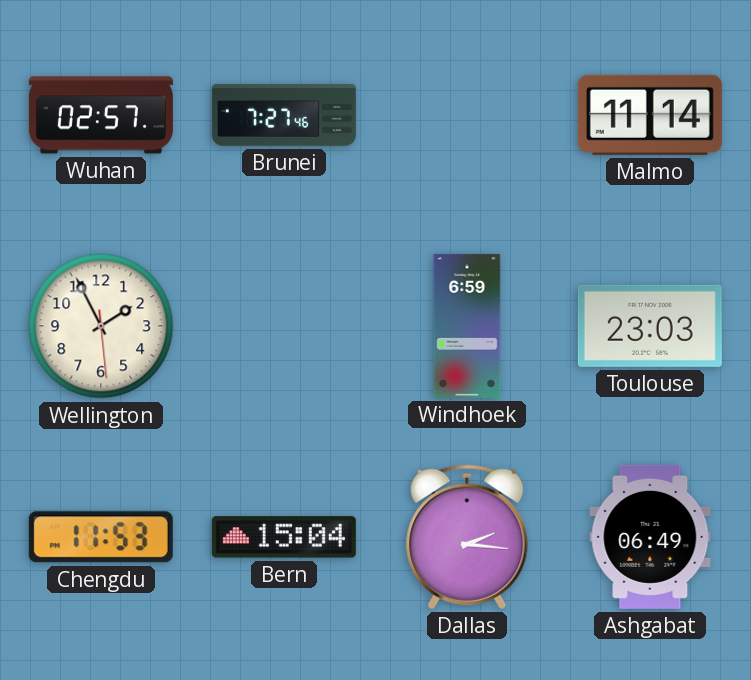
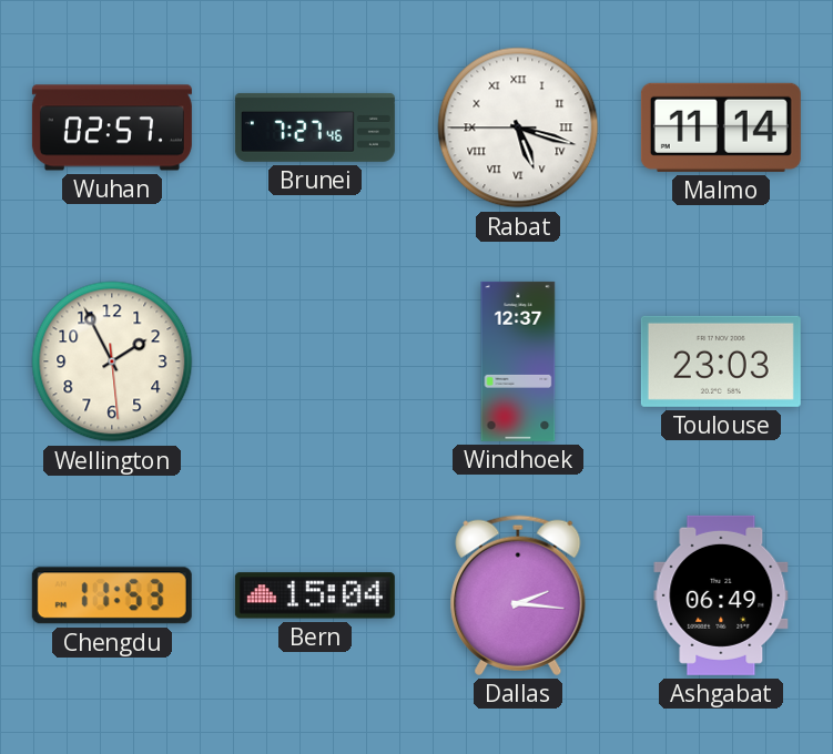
Rabat: none -> 5:17 (518, 128)
Windhoek: 6:59 -> 12:37 (518, 361)
